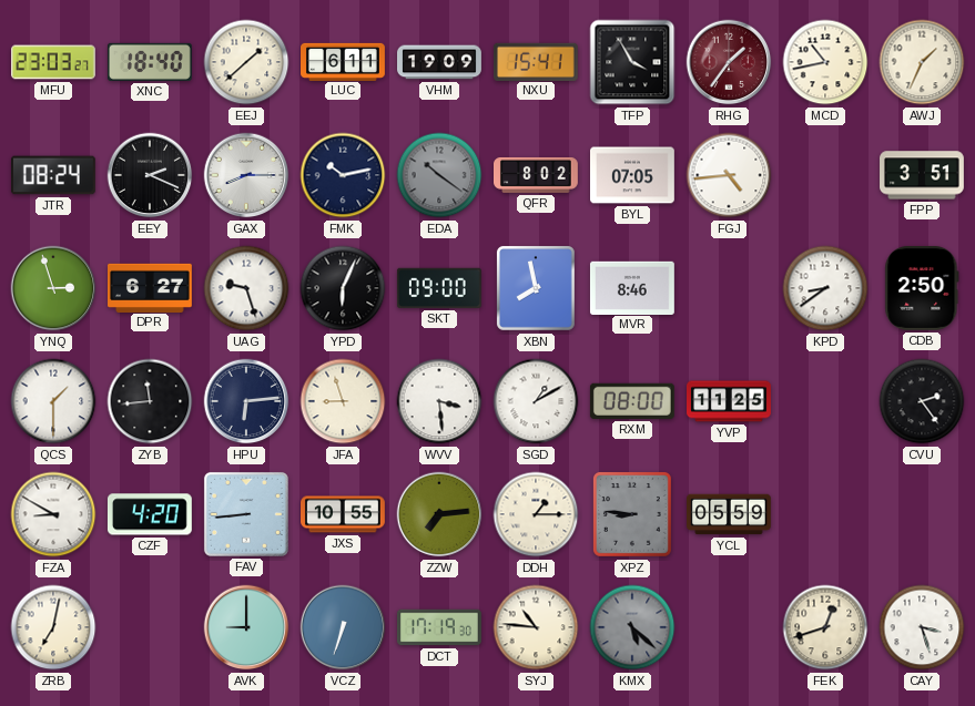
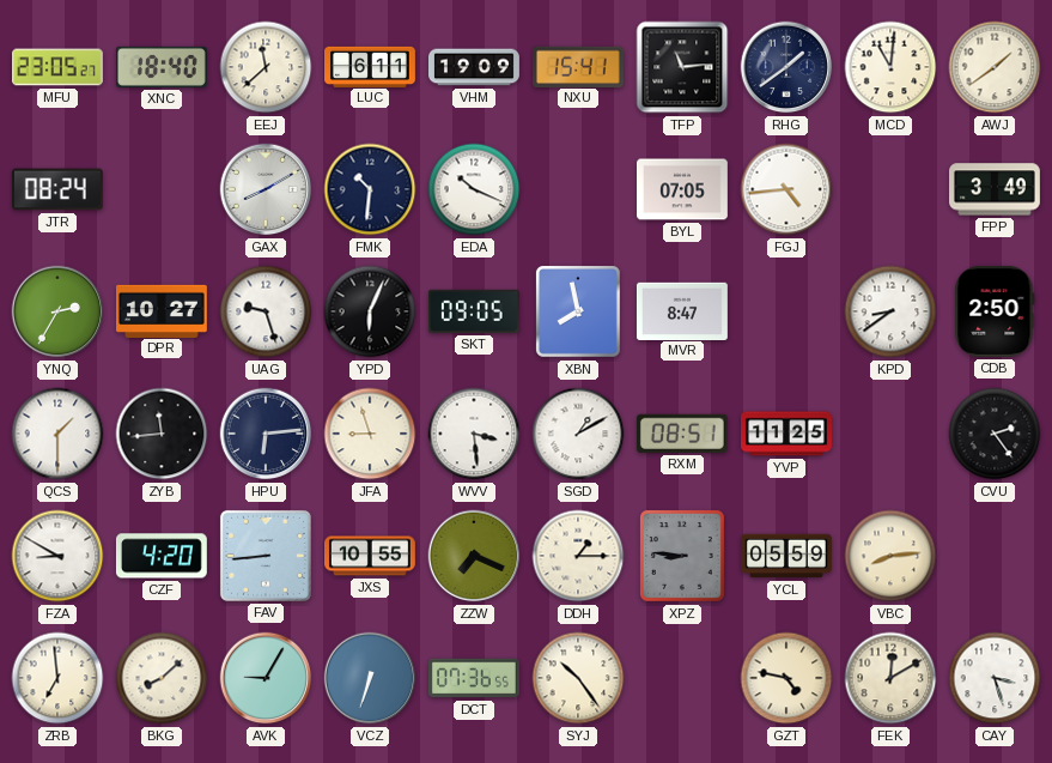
MFU: 23:03 -> 23:05 (59, 67)
EEJ: 1:38 -> 11:38 (266, 67)
TFP: 3:55 -> 11:14 (682, 67)
RHG: 1:36 -> 1:39 (786, 67)
RHG dial: burgundy -> navy (786, 67)
MCD: 10:43 -> 11:01 (890, 67)
AWJ: 1:34 -> 1:39 (995, 67)
EEY: 2:19 -> none (150, 175)
GAX: 8:15 -> 8:10 (266, 189)
FMK: 10:13 -> 10:31 (370, 189)
EDA: 10:21 -> 10:19 (474, 189)
EDA dial: grey -> white (474, 189)
QFR: 8:02 -> none (537, 175)
FPP: 3:51 -> 3:49 (996, 189)
YNQ: 2:57 -> 2:35 (57, 311)
DPR: 6:27 -> 10:27 (163, 310)
SKT: 09:00 -> 09:05 (474, 311)
MVR: 8:46 -> 8:47 (682, 310)
RXM: 08:00 -> 08:51 (682, 434)
ZZW: 7:14 -> 7:19 (474, 556)
VBC: none -> 8:14 (890, 556)
ZRB: 7:02 -> 6:59 (57, 678)
BKG: none -> 8:08 (162, 678)
AVK: 9:00 -> 9:05 (266, 678)
DCT: 17:19 -> 07:36 (474, 678)
SYJ: 10:46 -> 10:24 (578, 678)
KMX: 5:22 -> none (632, 627)
GZT: none -> 4:47 (786, 678)
FEK: 12:42 -> 12:10 (890, 678)
